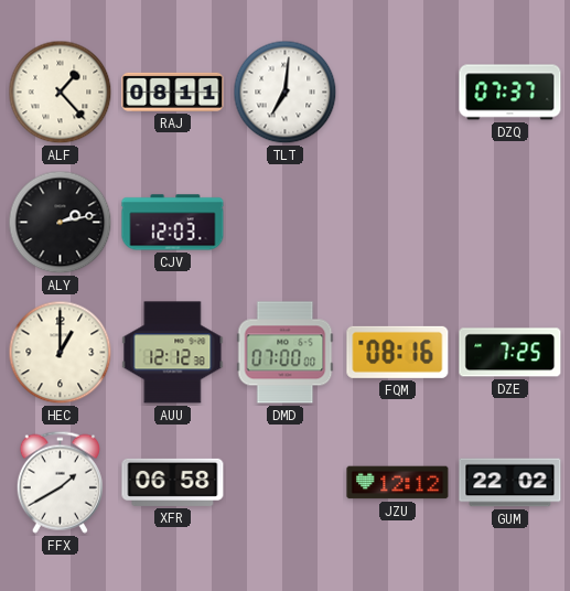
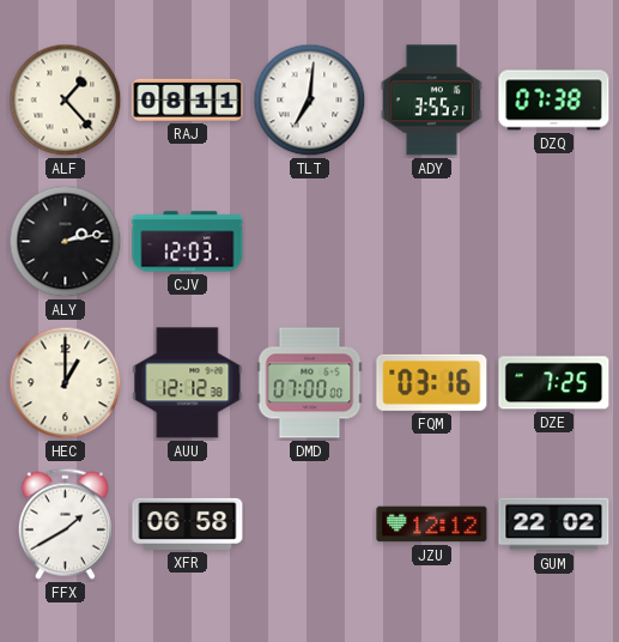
ADY: none -> 3:55 (431, 101)
DZQ: 07:37 -> 07:38 (554, 101)
FQM: 08:16 -> 03:16 (432, 382)
